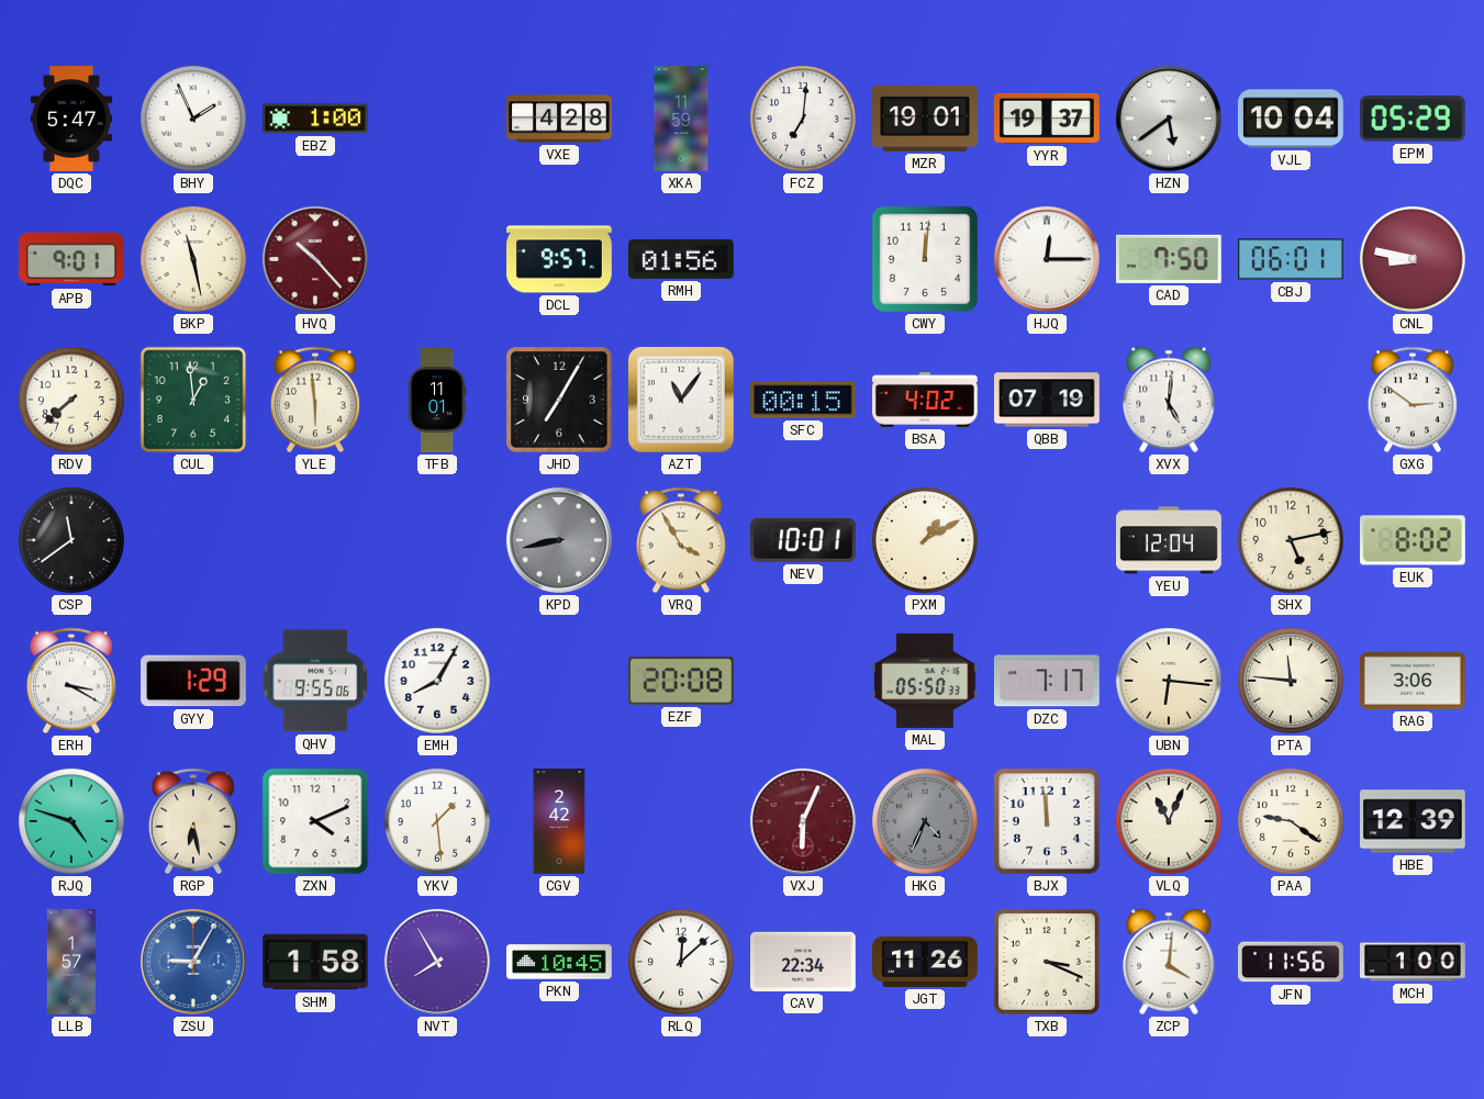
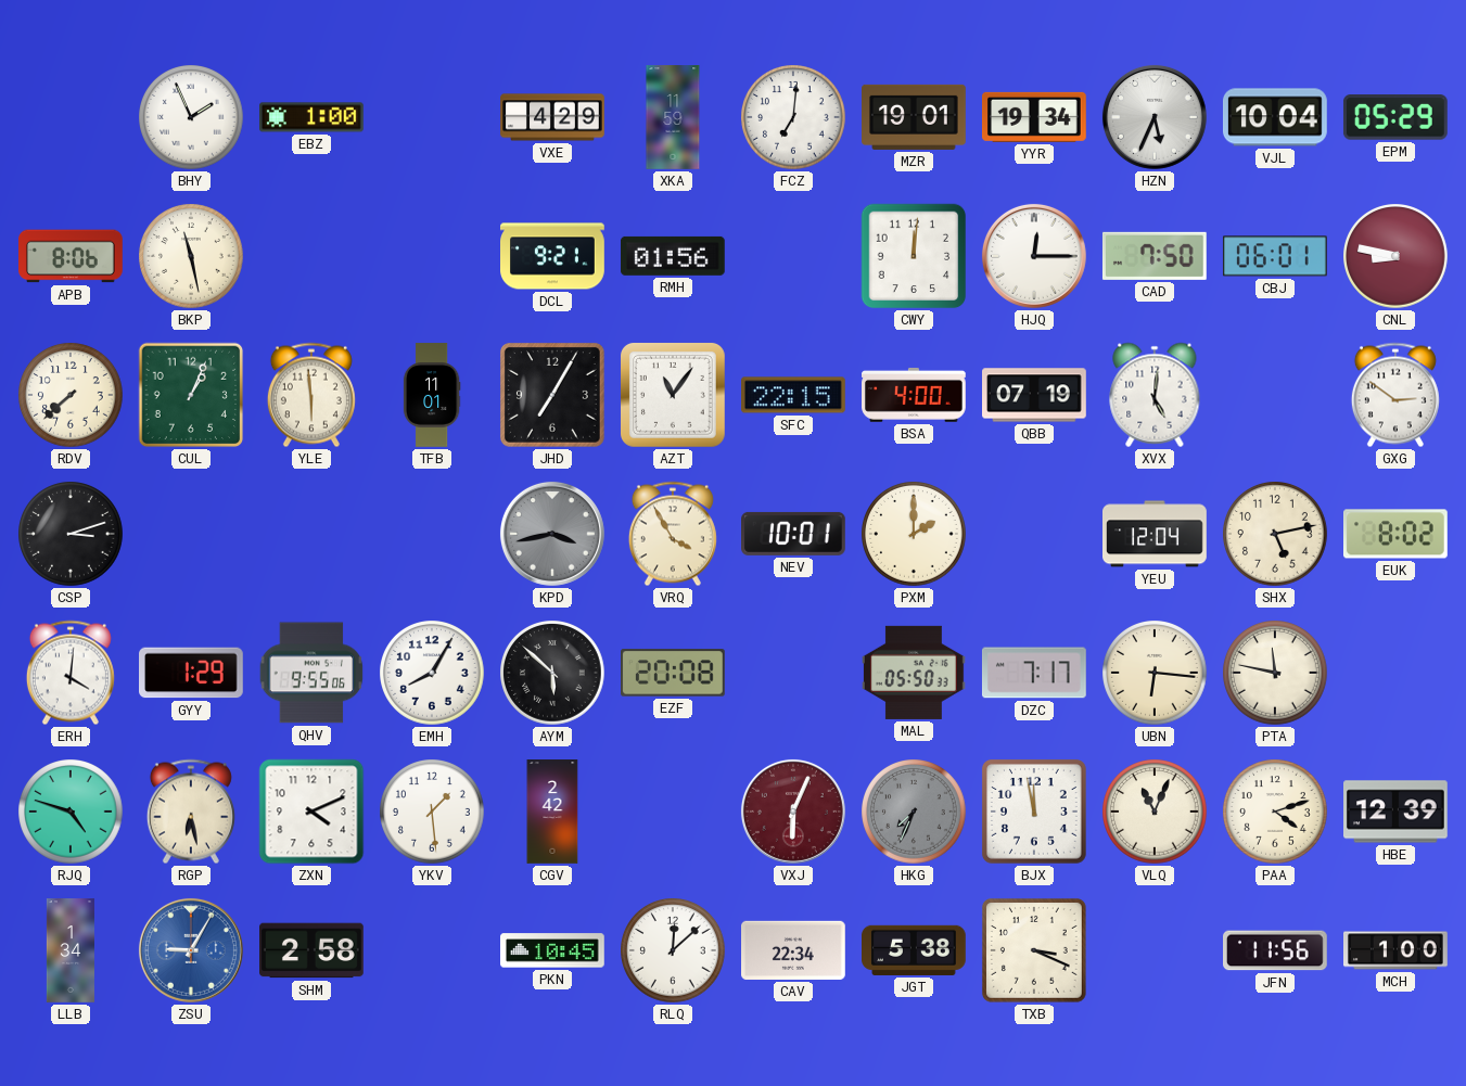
DQC: 5:47 -> none (70, 119)
VXE: 4:28 -> 4:29 (552, 117)
YYR: 19:37 -> 19:34 (1035, 117)
HZN: 5:39 -> 5:34 (1155, 117)
APB: 9:01 -> 8:06 (72, 256)
HVQ: 10:23 -> none (315, 259)
DCL: 9:57 -> 9:21 (552, 256)
CUL: 12:59 -> 1:04 (191, 395)
SFC: 00:15 -> 22:15 (794, 395)
BSA: 4:02 -> 4:00 (915, 395)
CSP: 11:39 -> 3:12 (71, 534)
KPD: 8:43 -> 3:43 (552, 534)
PXM: 1:10 -> 2:00 (914, 534)
ERH: 3:20 -> 4:01 (71, 673)
AYM: none -> 5:52 (552, 673)
PTA: 11:46 -> 11:47 (1275, 673)
RAG: 3:06 -> none (1414, 681)
HKG: 4:34 -> 7:34 (914, 812)
BJX: 11:59 -> 11:58 (1034, 812)
PAA: 9:21 -> 4:12 (1275, 812)
LLB: 1:57 -> 1:34 (71, 950)
SHM: 1:58 -> 2:58 (313, 950)
NVT: 7:55 -> none (437, 962)
JGT: 11:26 -> 5:38 (915, 950)
ZCP: 4:01 -> none (1169, 962)
